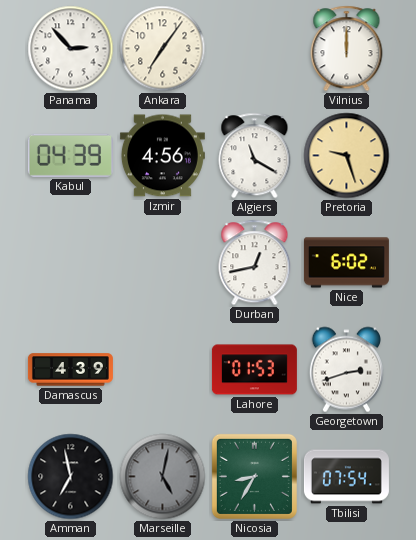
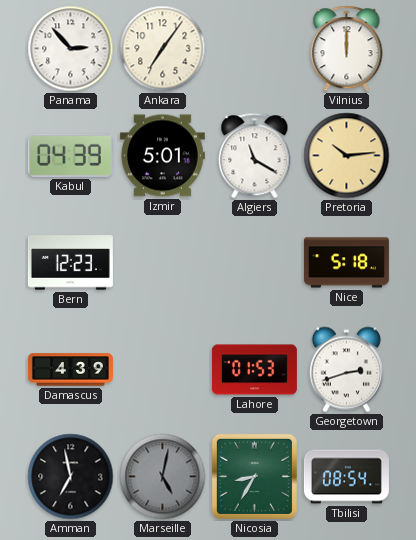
Izmir: 4:56 -> 5:01 (162, 156)
Pretoria: 9:27 -> 10:14 (347, 156)
Bern: none -> 12:23 (70, 263)
Durban: 12:43 -> none (255, 263)
Nice: 6:02 -> 5:18 (346, 263)
Tbilisi: 07:54 -> 08:54 (346, 477)
